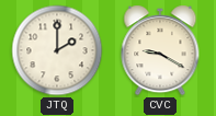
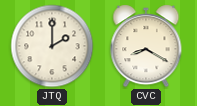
CVC: 9:20 -> 8:20 (146, 46)
